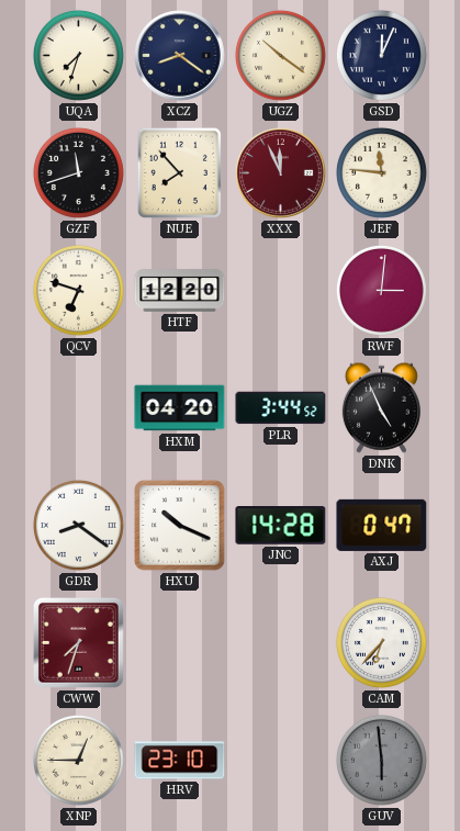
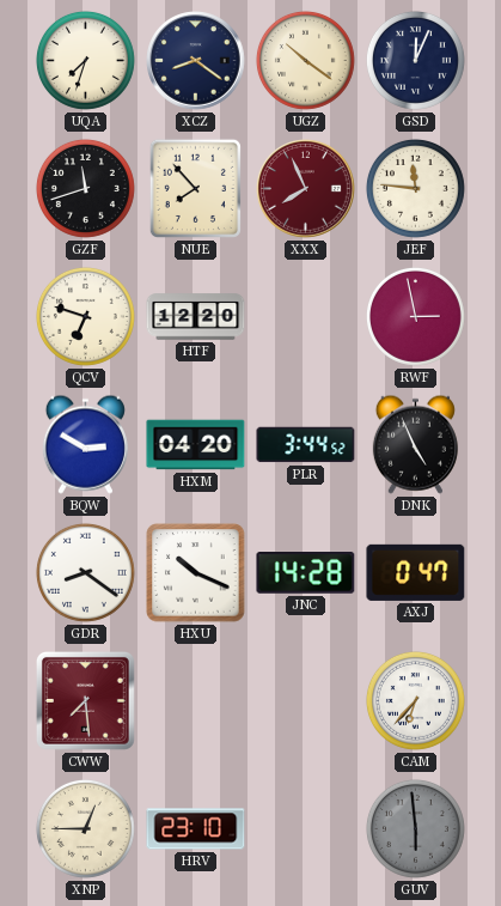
XXX: 11:56 -> 7:56 (306, 189)
RWF: 3:01 -> 2:58 (415, 316)
BQW: none -> 2:50 (85, 444)
CWW: 7:33 -> 7:29 (85, 700)
